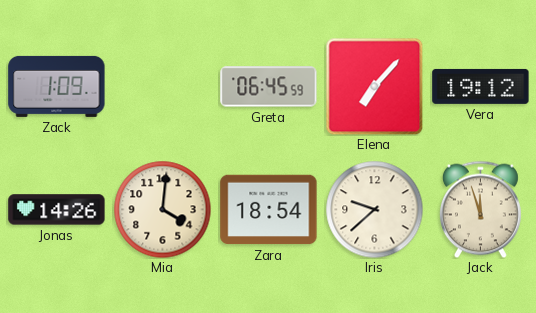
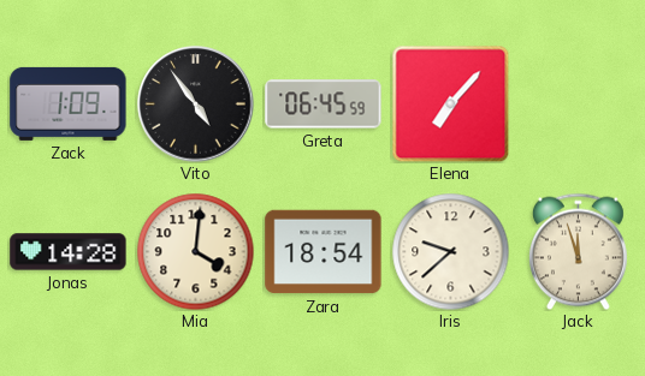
Vito: none -> 4:54 (196, 105)
Vera: 19:12 -> none (481, 86)
Jonas: 14:26 -> 14:28 (69, 252)
